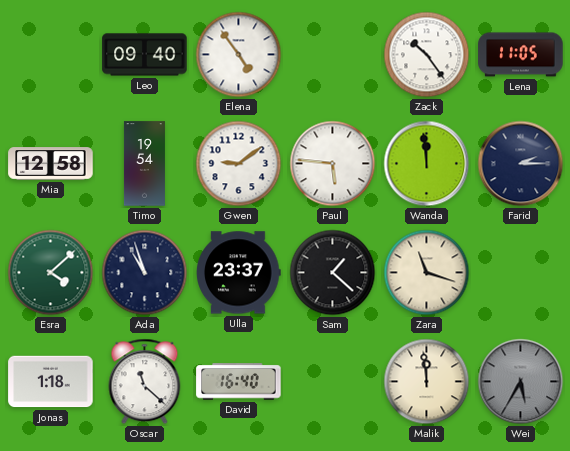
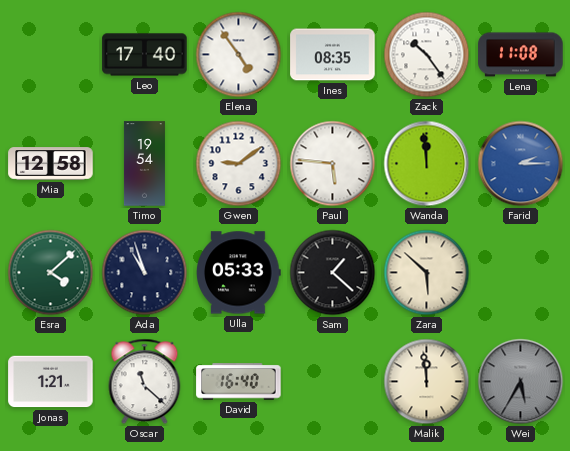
Leo: 09:40 -> 17:40 (145, 55)
Ines: none -> 08:35 (333, 55)
Lena: 11:05 -> 11:08 (521, 55)
Farid dial: navy -> blue (521, 164)
Ulla: 23:37 -> 05:33 (239, 273)
Zara: 11:18 -> 5:52 (427, 273)
Jonas: 1:18 -> 1:21 (51, 382)
